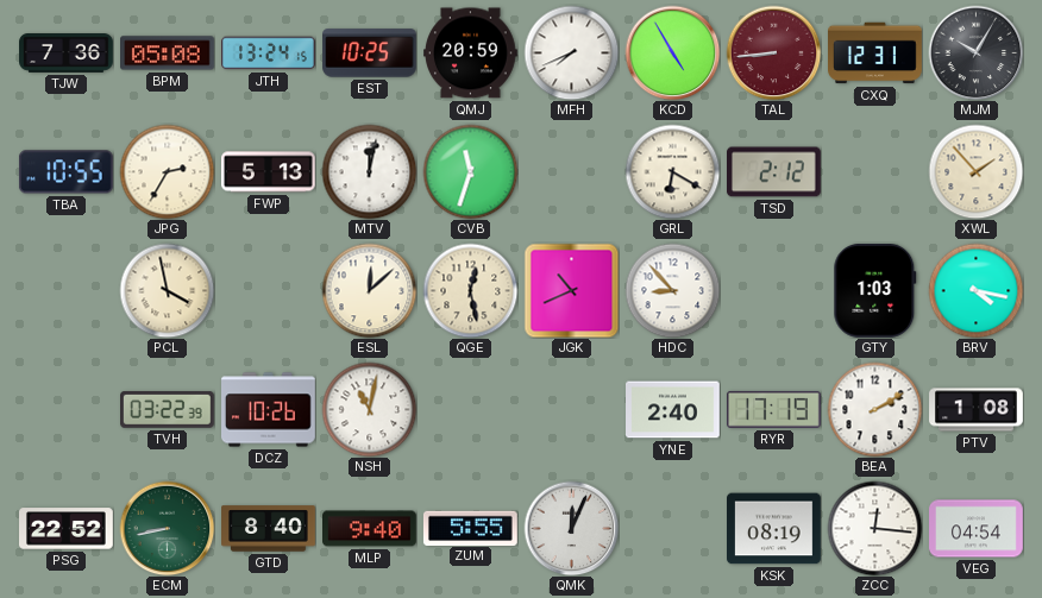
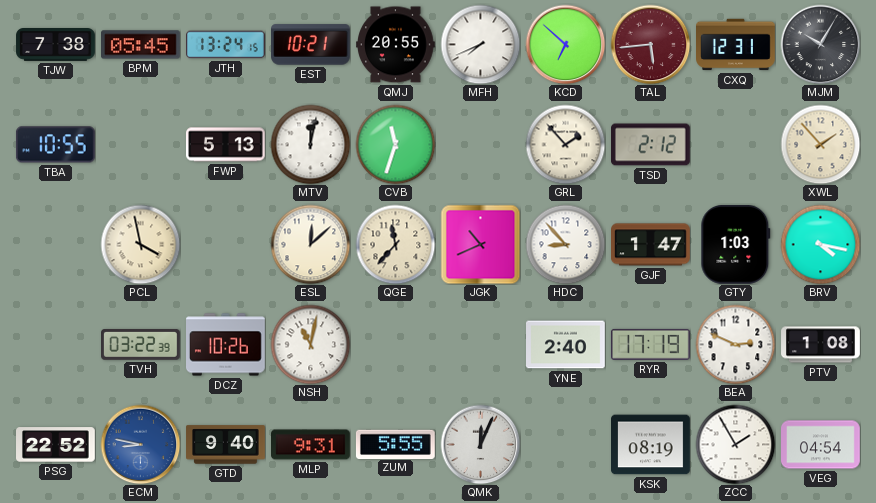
TJW: 7:36 -> 7:38 (56, 45)
BPM: 05:08 -> 05:45 (141, 45)
EST: 10:25 -> 10:21 (311, 45)
QMJ: 20:59 -> 20:55 (396, 45)
KCD: 4:55 -> 6:52 (565, 44)
TAL: 8:44 -> 5:44 (650, 44)
JPG: 2:35 -> none (167, 171)
GRL: 6:20 -> 1:53 (565, 144)
QGE: 12:28 -> 11:37 (395, 244)
GJF: none -> 1:47 (651, 245)
BEA: 2:10 -> 2:49 (735, 344)
ECM: 8:43 -> 8:47 (140, 444)
ECM dial: green -> blue (140, 444)
GTD: 8:40 -> 9:40 (226, 445)
MLP: 9:40 -> 9:31 (311, 445)
ZCC: 12:16 -> 1:55 (735, 444)
